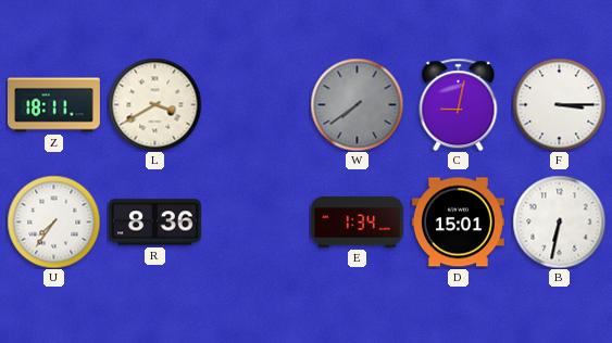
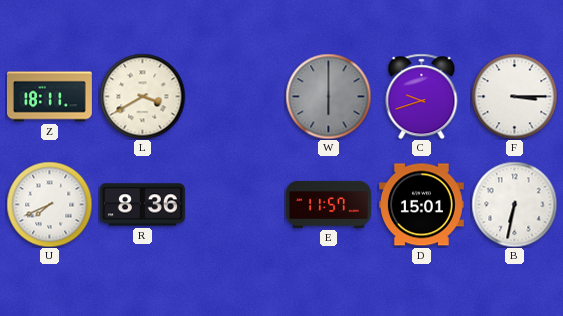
W: 7:39 -> 6:00 (328, 96)
C: 9:02 -> 9:42 (422, 96)
U: 7:36 -> 7:41 (49, 204)
E: 1:34 -> 11:57 (329, 204)
